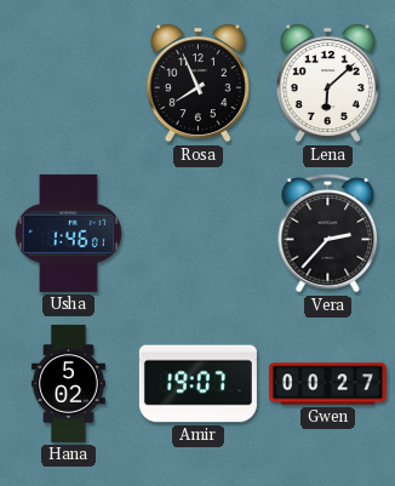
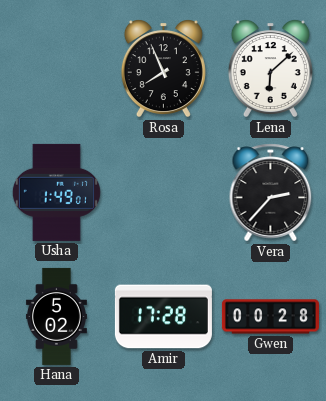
Usha: 1:46 -> 1:49 (56, 192)
Amir: 19:07 -> 17:28 (163, 317)
Gwen: 00:27 -> 00:28 (270, 317)
